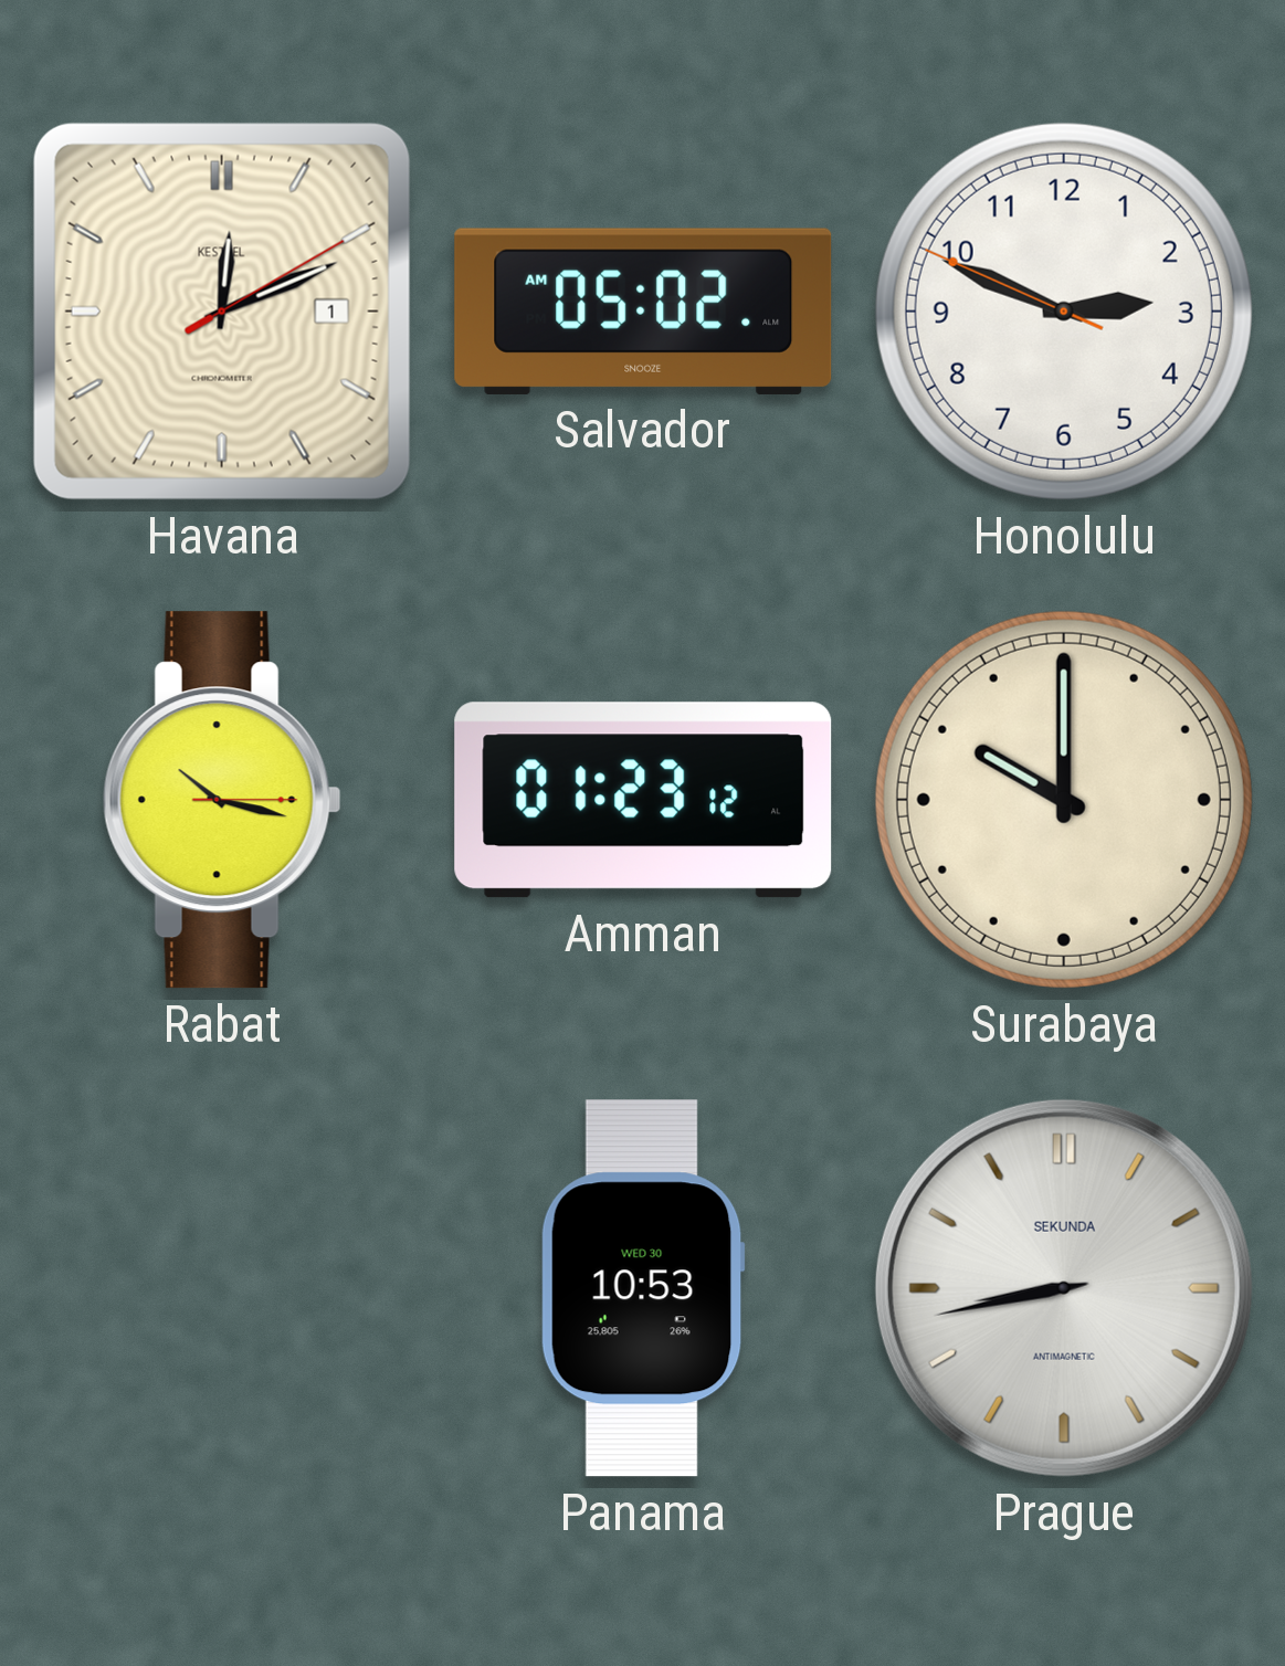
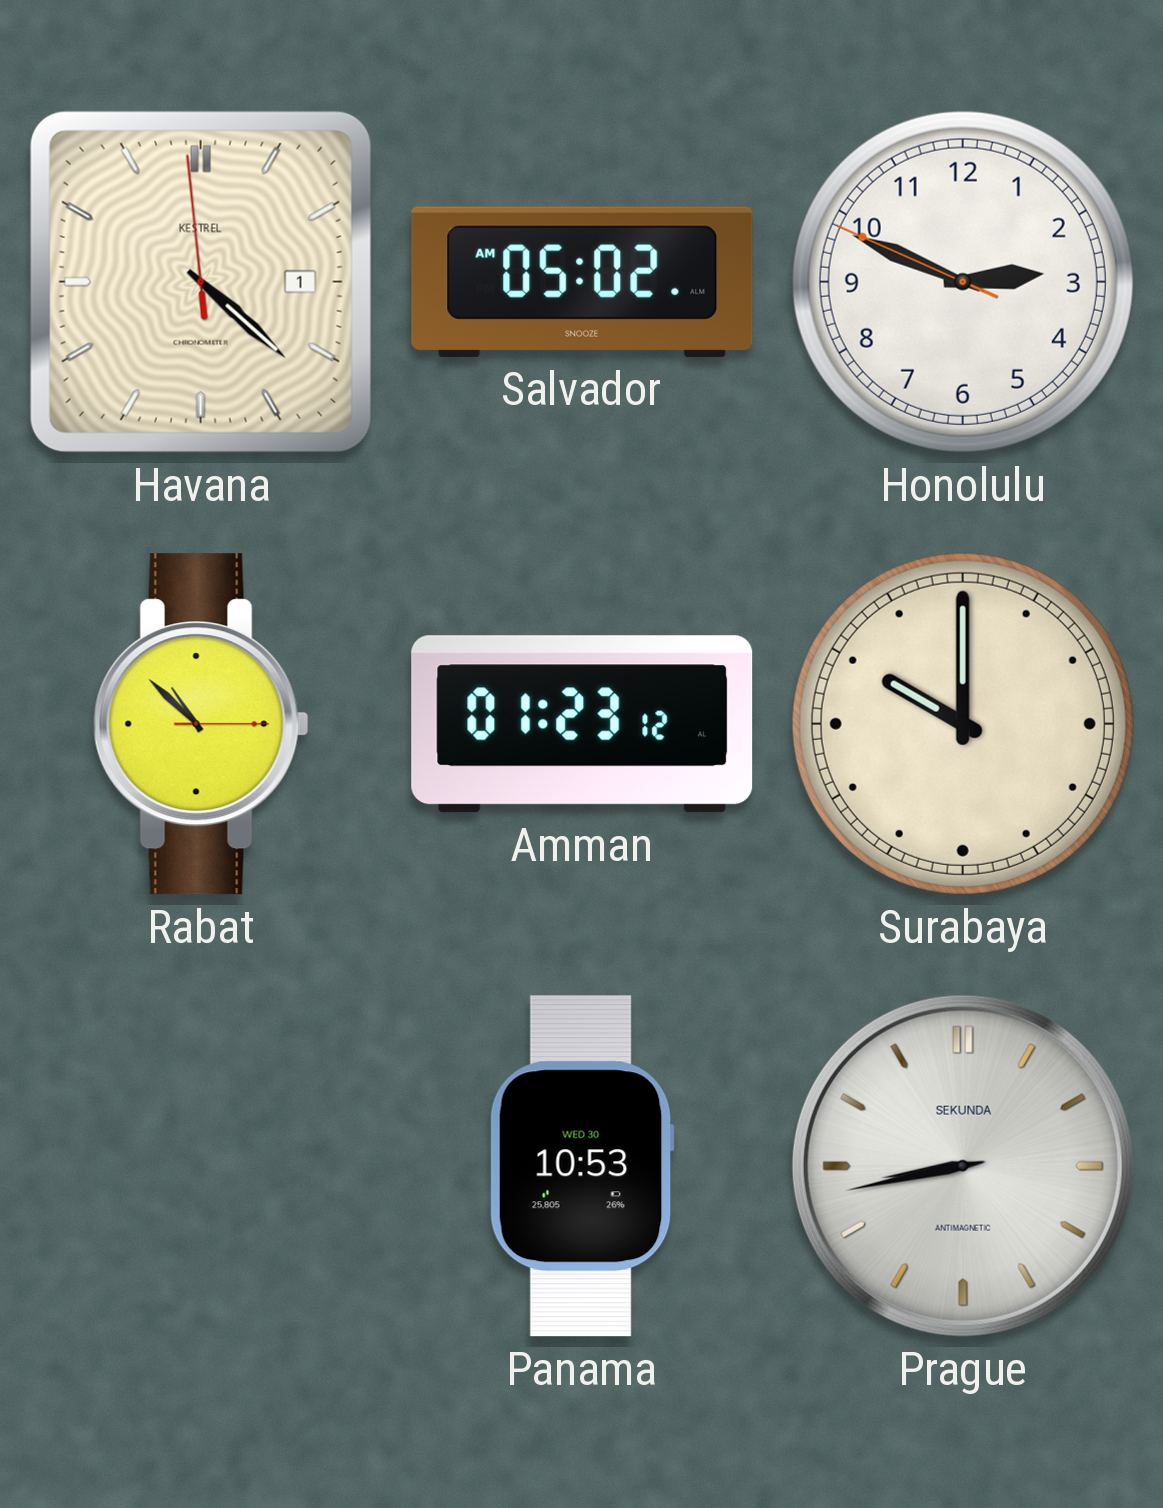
Havana: 12:11 -> 4:21 (201, 282)
Rabat: 10:17 -> 10:52 (201, 724)
